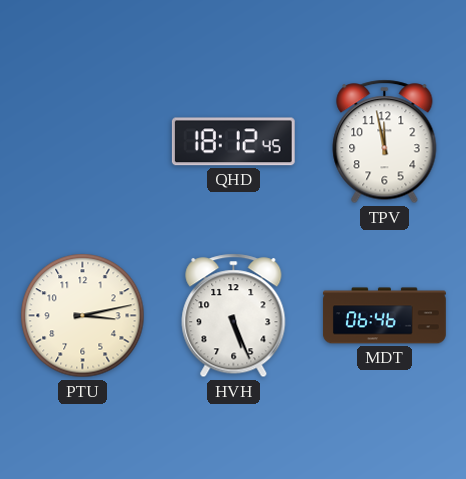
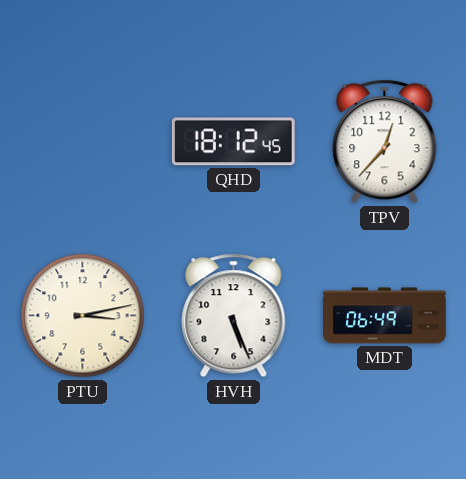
TPV: 11:58 -> 12:37 (385, 142)
MDT: 06:46 -> 06:49 (384, 316)
